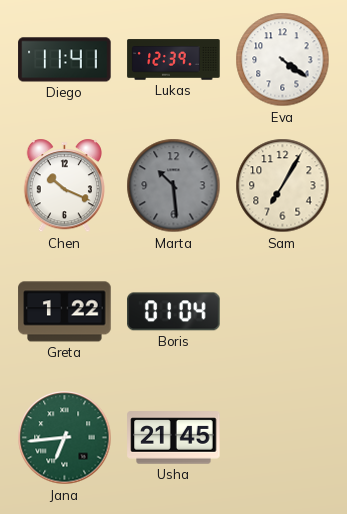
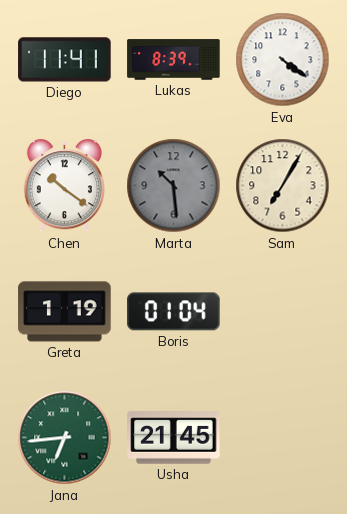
Lukas: 12:39 -> 8:39 (174, 60)
Chen: 10:19 -> 10:21 (64, 186)
Greta: 1:22 -> 1:19 (65, 312)
